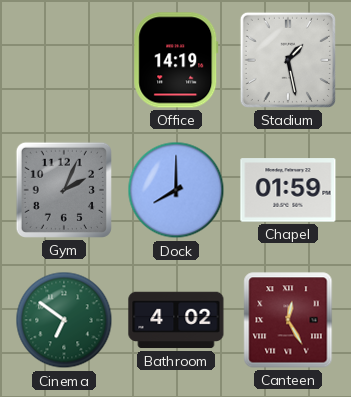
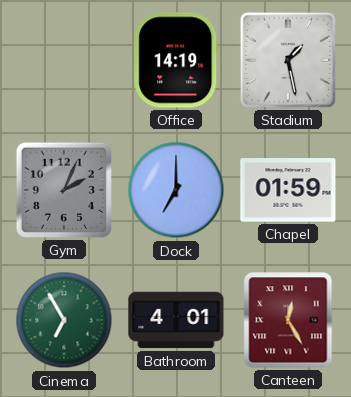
Dock: 8:00 -> 7:00 (176, 190)
Cinema: 6:51 -> 6:55 (64, 320)
Bathroom: 4:02 -> 4:01 (176, 320)
